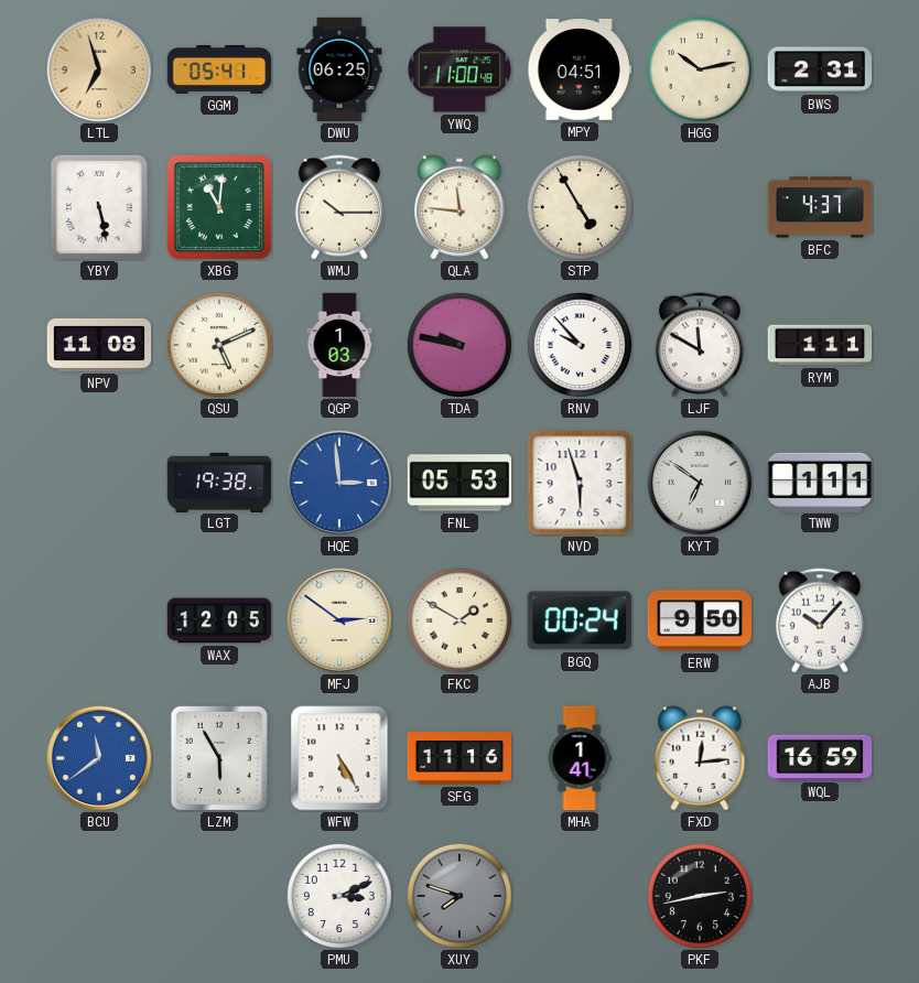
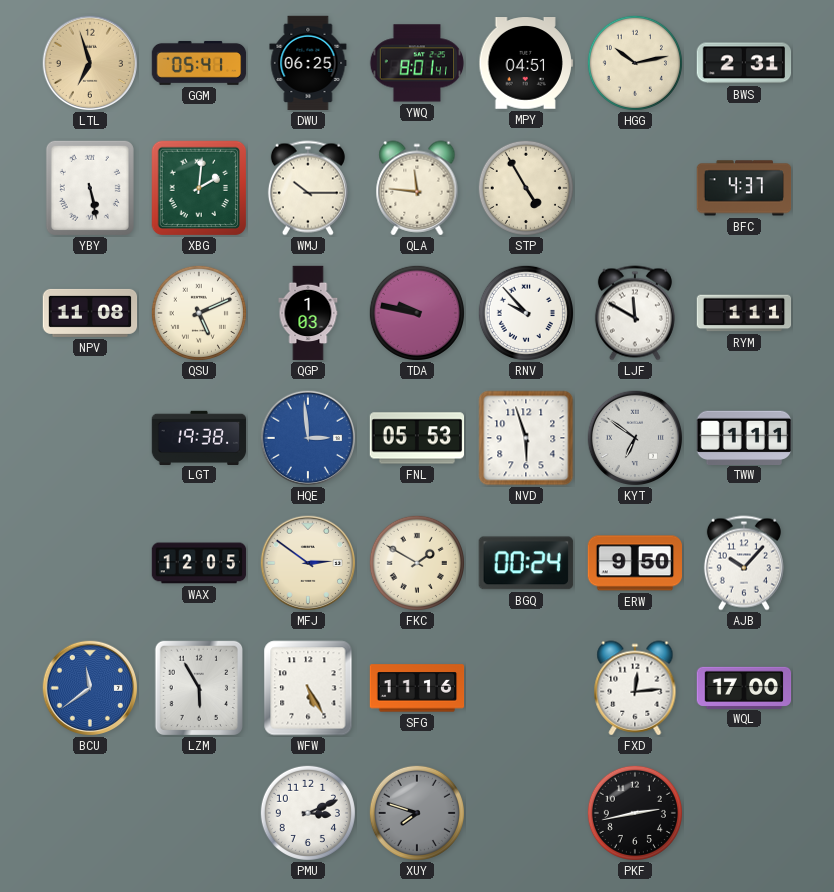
YWQ: 11:00 -> 8:01 (417, 63)
XBG: 11:01 -> 2:01 (199, 188)
MHA: 1:41 -> none (580, 758)
WQL: 16:59 -> 17:00 (744, 687)
